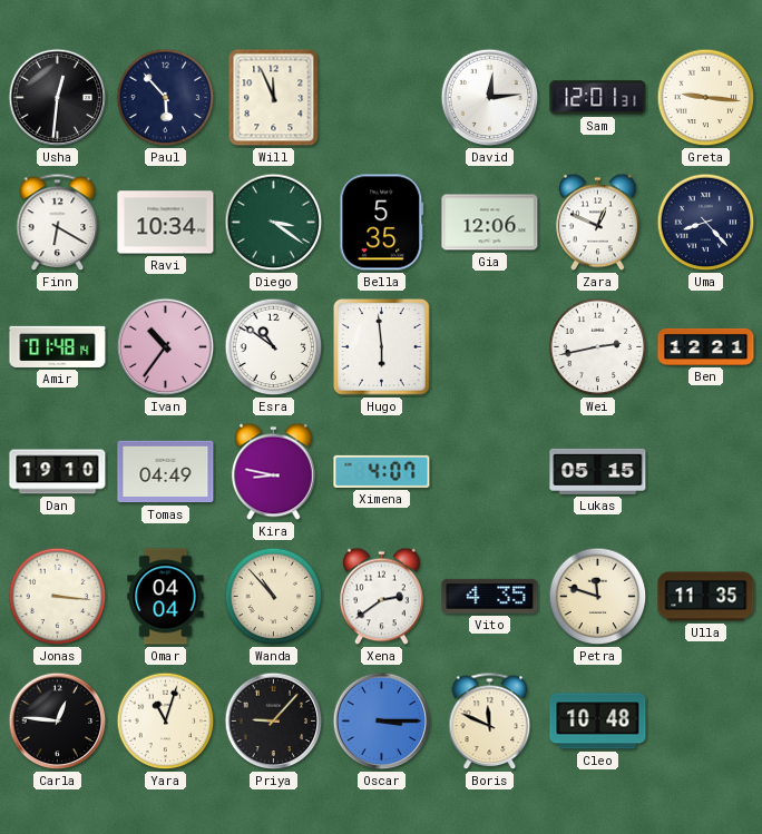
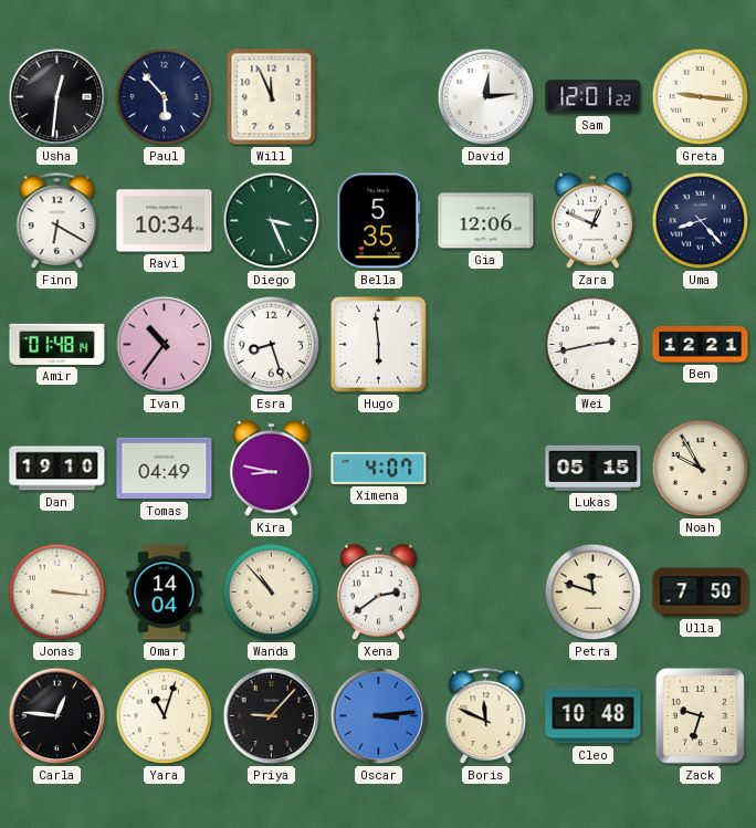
Sam: 12:01:31 -> 12:01:22 (594, 97)
Diego: 3:21 -> 3:26 (272, 221)
Esra: 10:51 -> 8:27 (272, 345)
Noah: none -> 9:55 (701, 469)
Omar: 04:04 -> 14:04 (165, 593)
Vito: 4:35 -> none (490, 596)
Ulla: 11:35 -> 7:50 (701, 593)
Oscar: 3:15 -> 3:14 (379, 716)
Zack: none -> 9:33 (700, 715)
